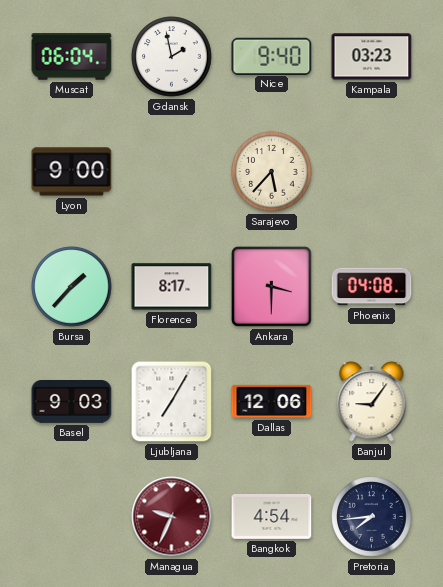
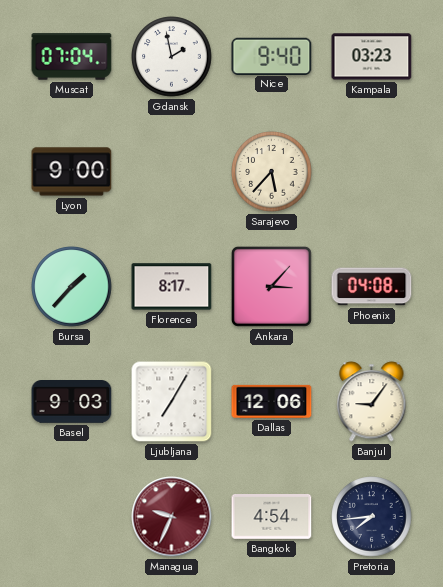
Muscat: 06:04 -> 07:04 (72, 57)
Ankara: 3:30 -> 3:07 (271, 286)
